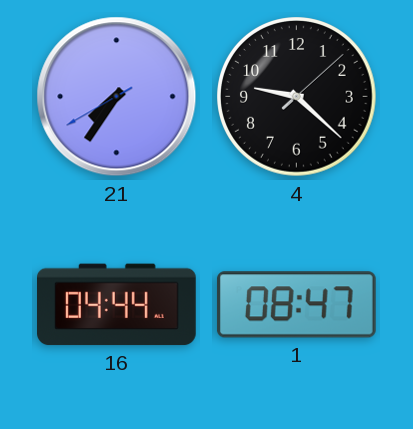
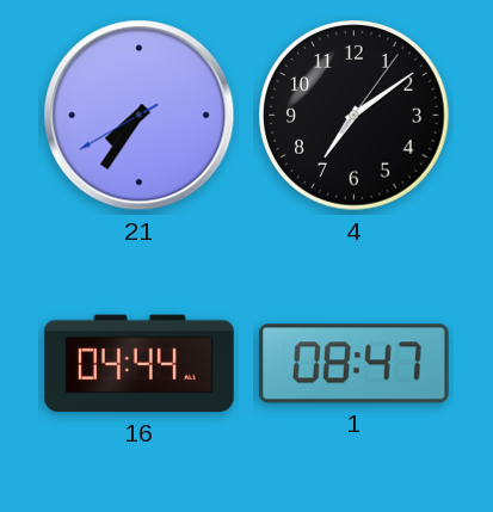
4: 9:22 -> 7:09 (355, 116)
